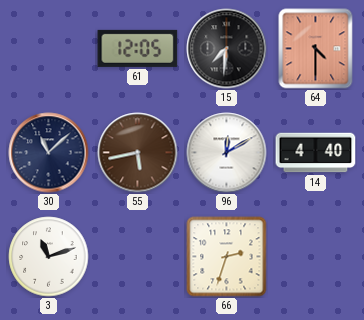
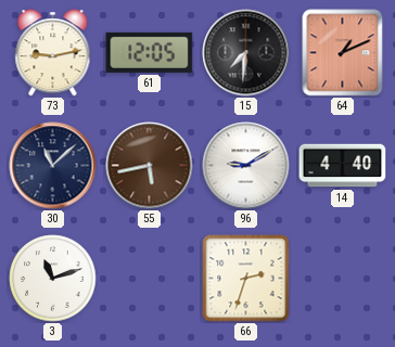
73: none -> 9:13 (53, 53)
64: 4:30 -> 1:11 (343, 53)
96: 12:10 -> 9:10 (246, 166)
